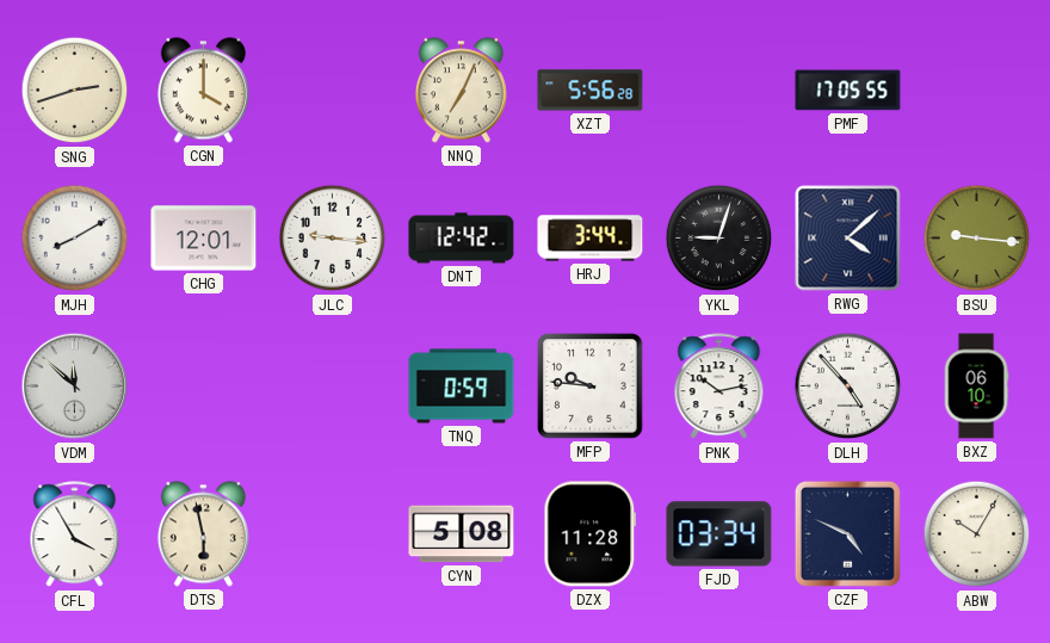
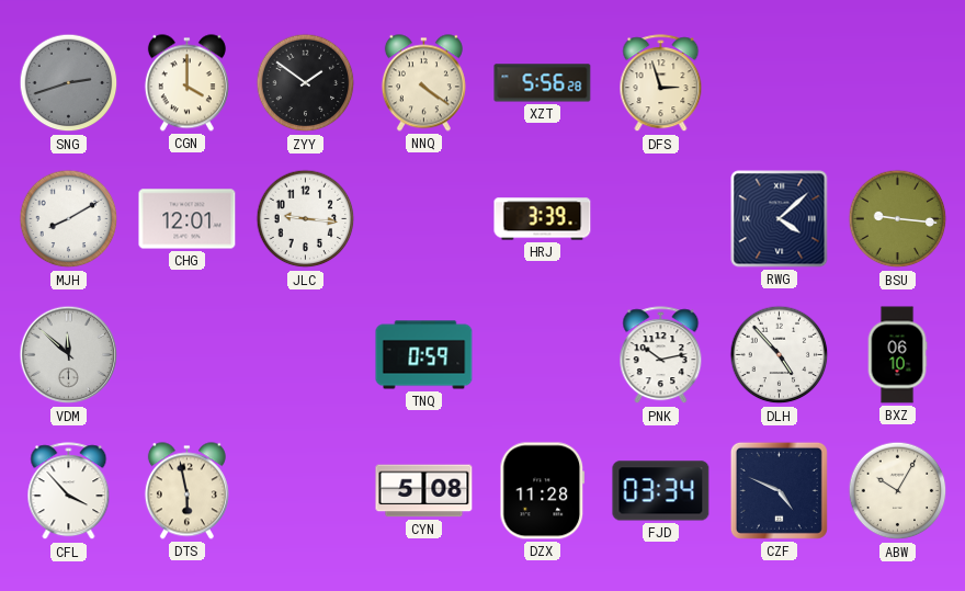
SNG dial: cream -> grey (69, 83)
ZYY: none -> 1:51 (306, 83)
NNQ: 7:04 -> 4:21 (423, 83)
DFS: none -> 2:57 (661, 83)
PMF: 17:05 -> none (848, 91)
DNT: 12:42 -> none (462, 239)
HRJ: 3:44 -> 3:39 (543, 219)
YKL: 9:03 -> none (719, 239)
MFP: 9:46 -> none (591, 387)
CFL: 3:55 -> 3:53 (69, 491)
